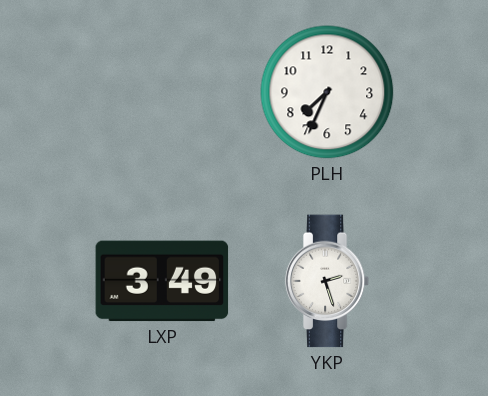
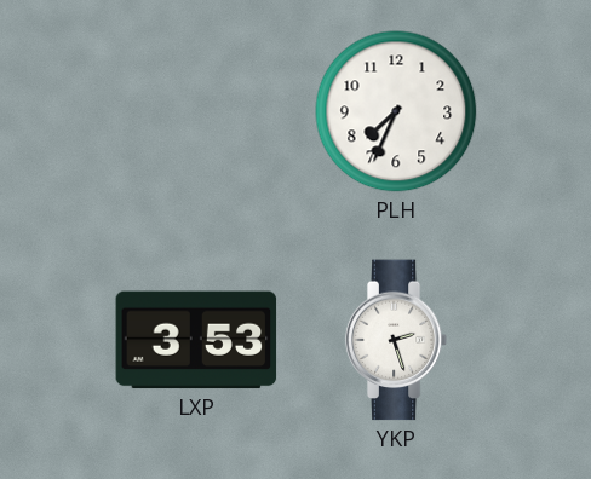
LXP: 3:49 -> 3:53 (196, 340)
